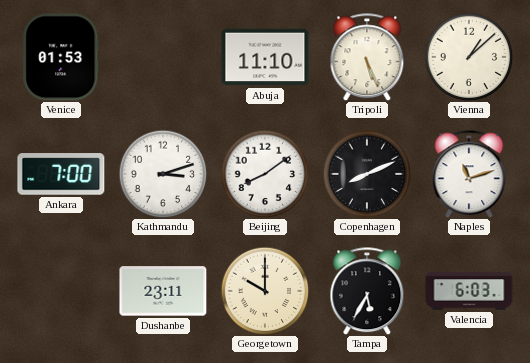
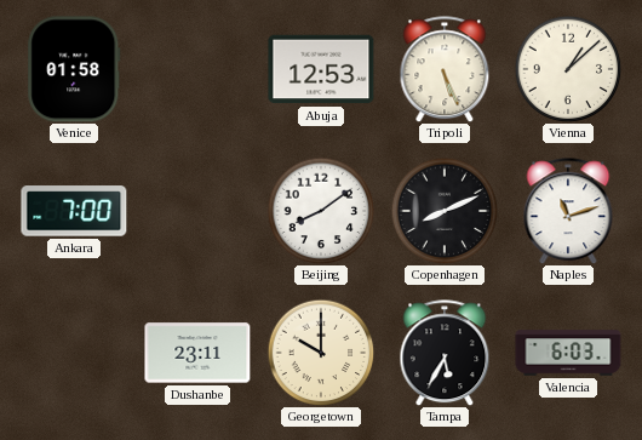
Venice: 01:53 -> 01:58 (74, 69)
Abuja: 11:10 -> 12:53 (321, 69)
Kathmandu: 3:12 -> none (163, 174)
